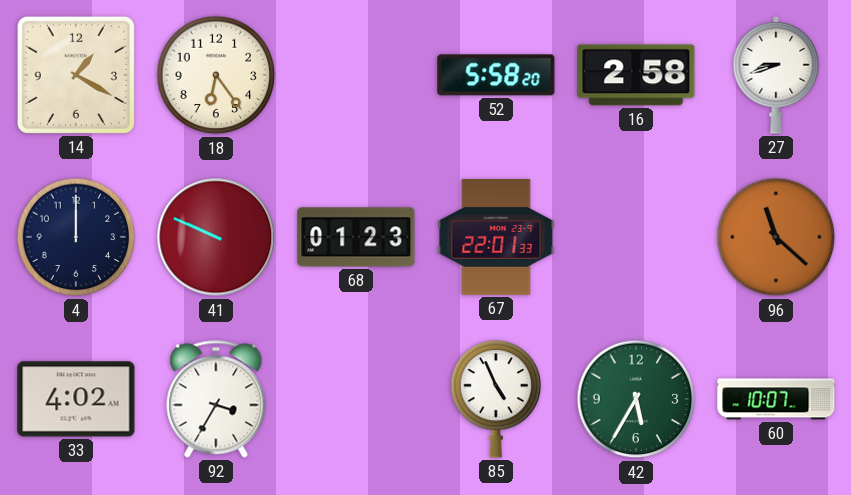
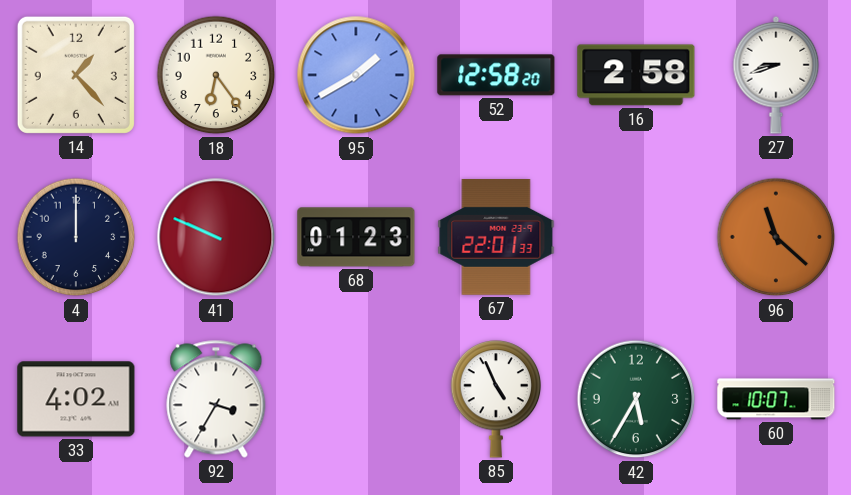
14: 1:20 -> 1:23 (76, 75)
95: none -> 1:40 (356, 75)
52: 5:58 -> 12:58 (496, 75)
